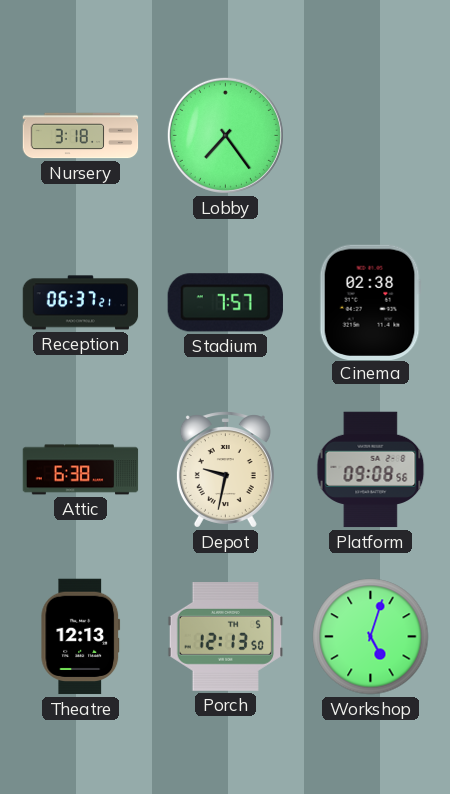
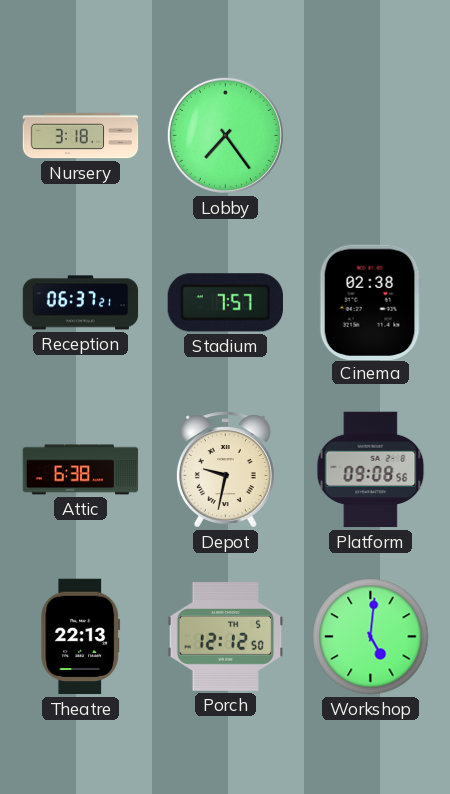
Theatre: 12:13 -> 22:13 (81, 637)
Porch: 12:13 -> 12:12 (226, 637)
Workshop: 5:03 -> 5:01 (371, 637)
